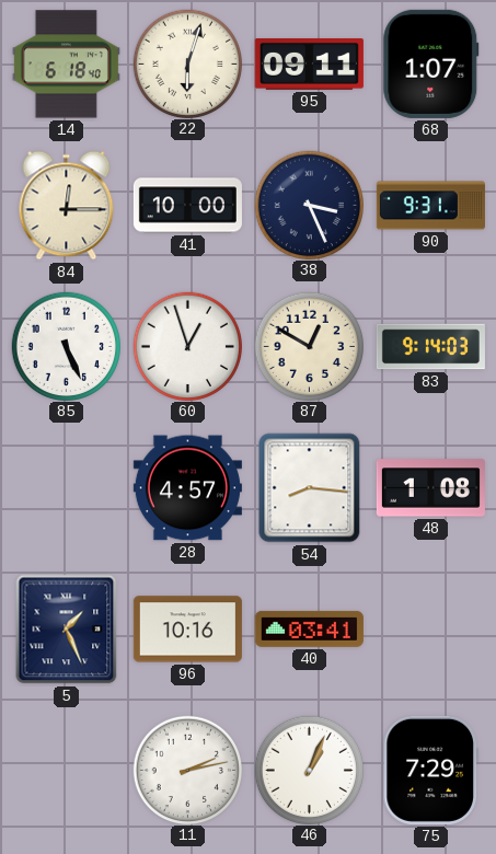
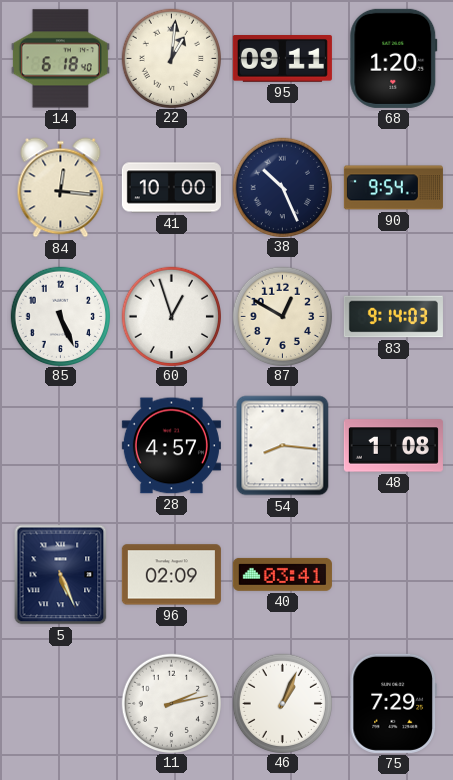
22: 6:03 -> 1:01 (171, 58)
68: 1:07 -> 1:20 (394, 58)
84: 12:15 -> 12:16 (61, 188)
38: 3:26 -> 10:26 (282, 187)
90: 9:31 -> 9:54 (393, 188)
5: 1:26 -> 5:26 (61, 575)
96: 10:16 -> 02:09 (171, 575)
